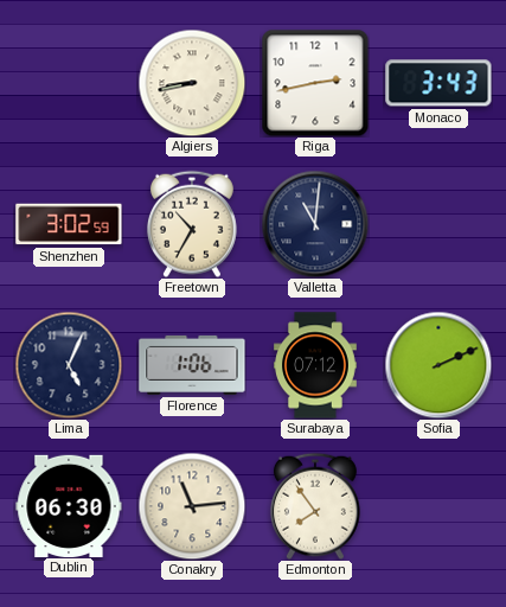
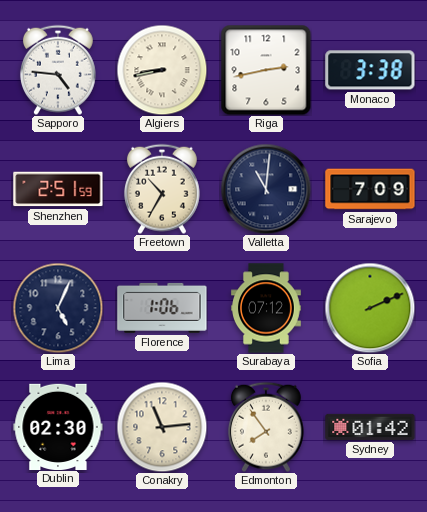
Sapporo: none -> 4:46 (58, 70)
Monaco: 3:43 -> 3:38 (370, 70)
Shenzhen: 3:02 -> 2:51 (58, 189)
Sarajevo: none -> 7:09 (370, 189)
Dublin: 06:30 -> 02:30 (58, 426)
Sydney: none -> 01:42 (370, 427)
